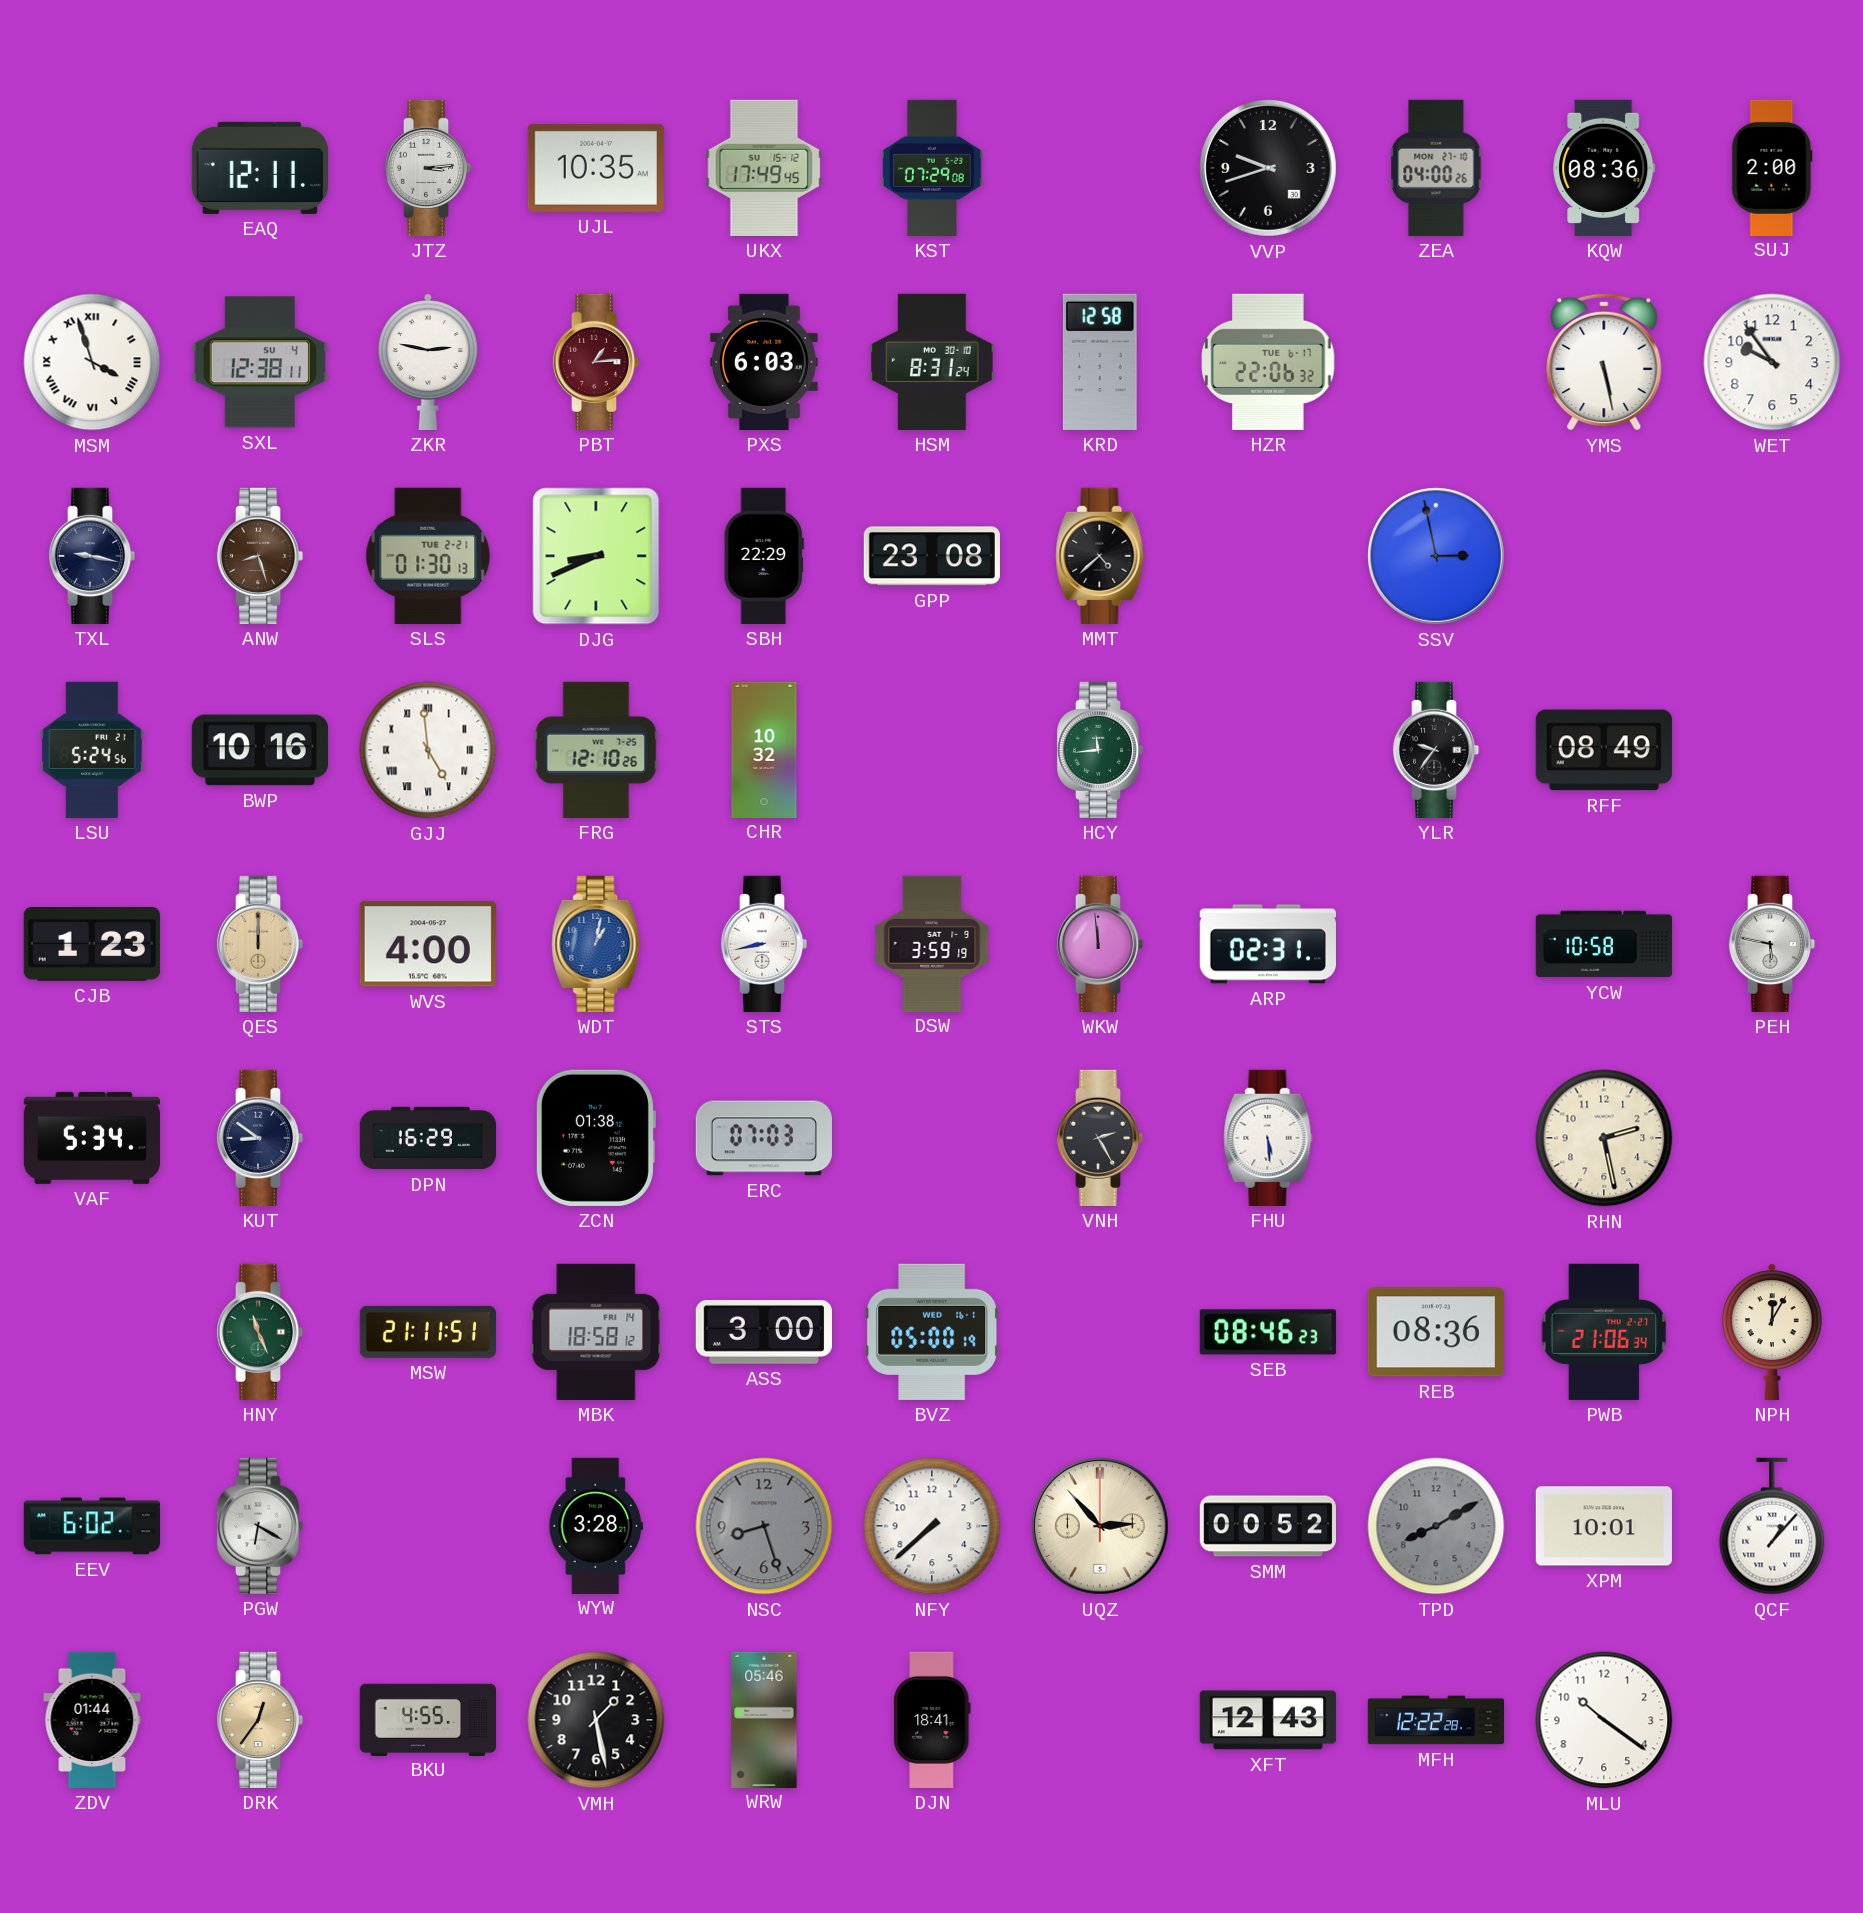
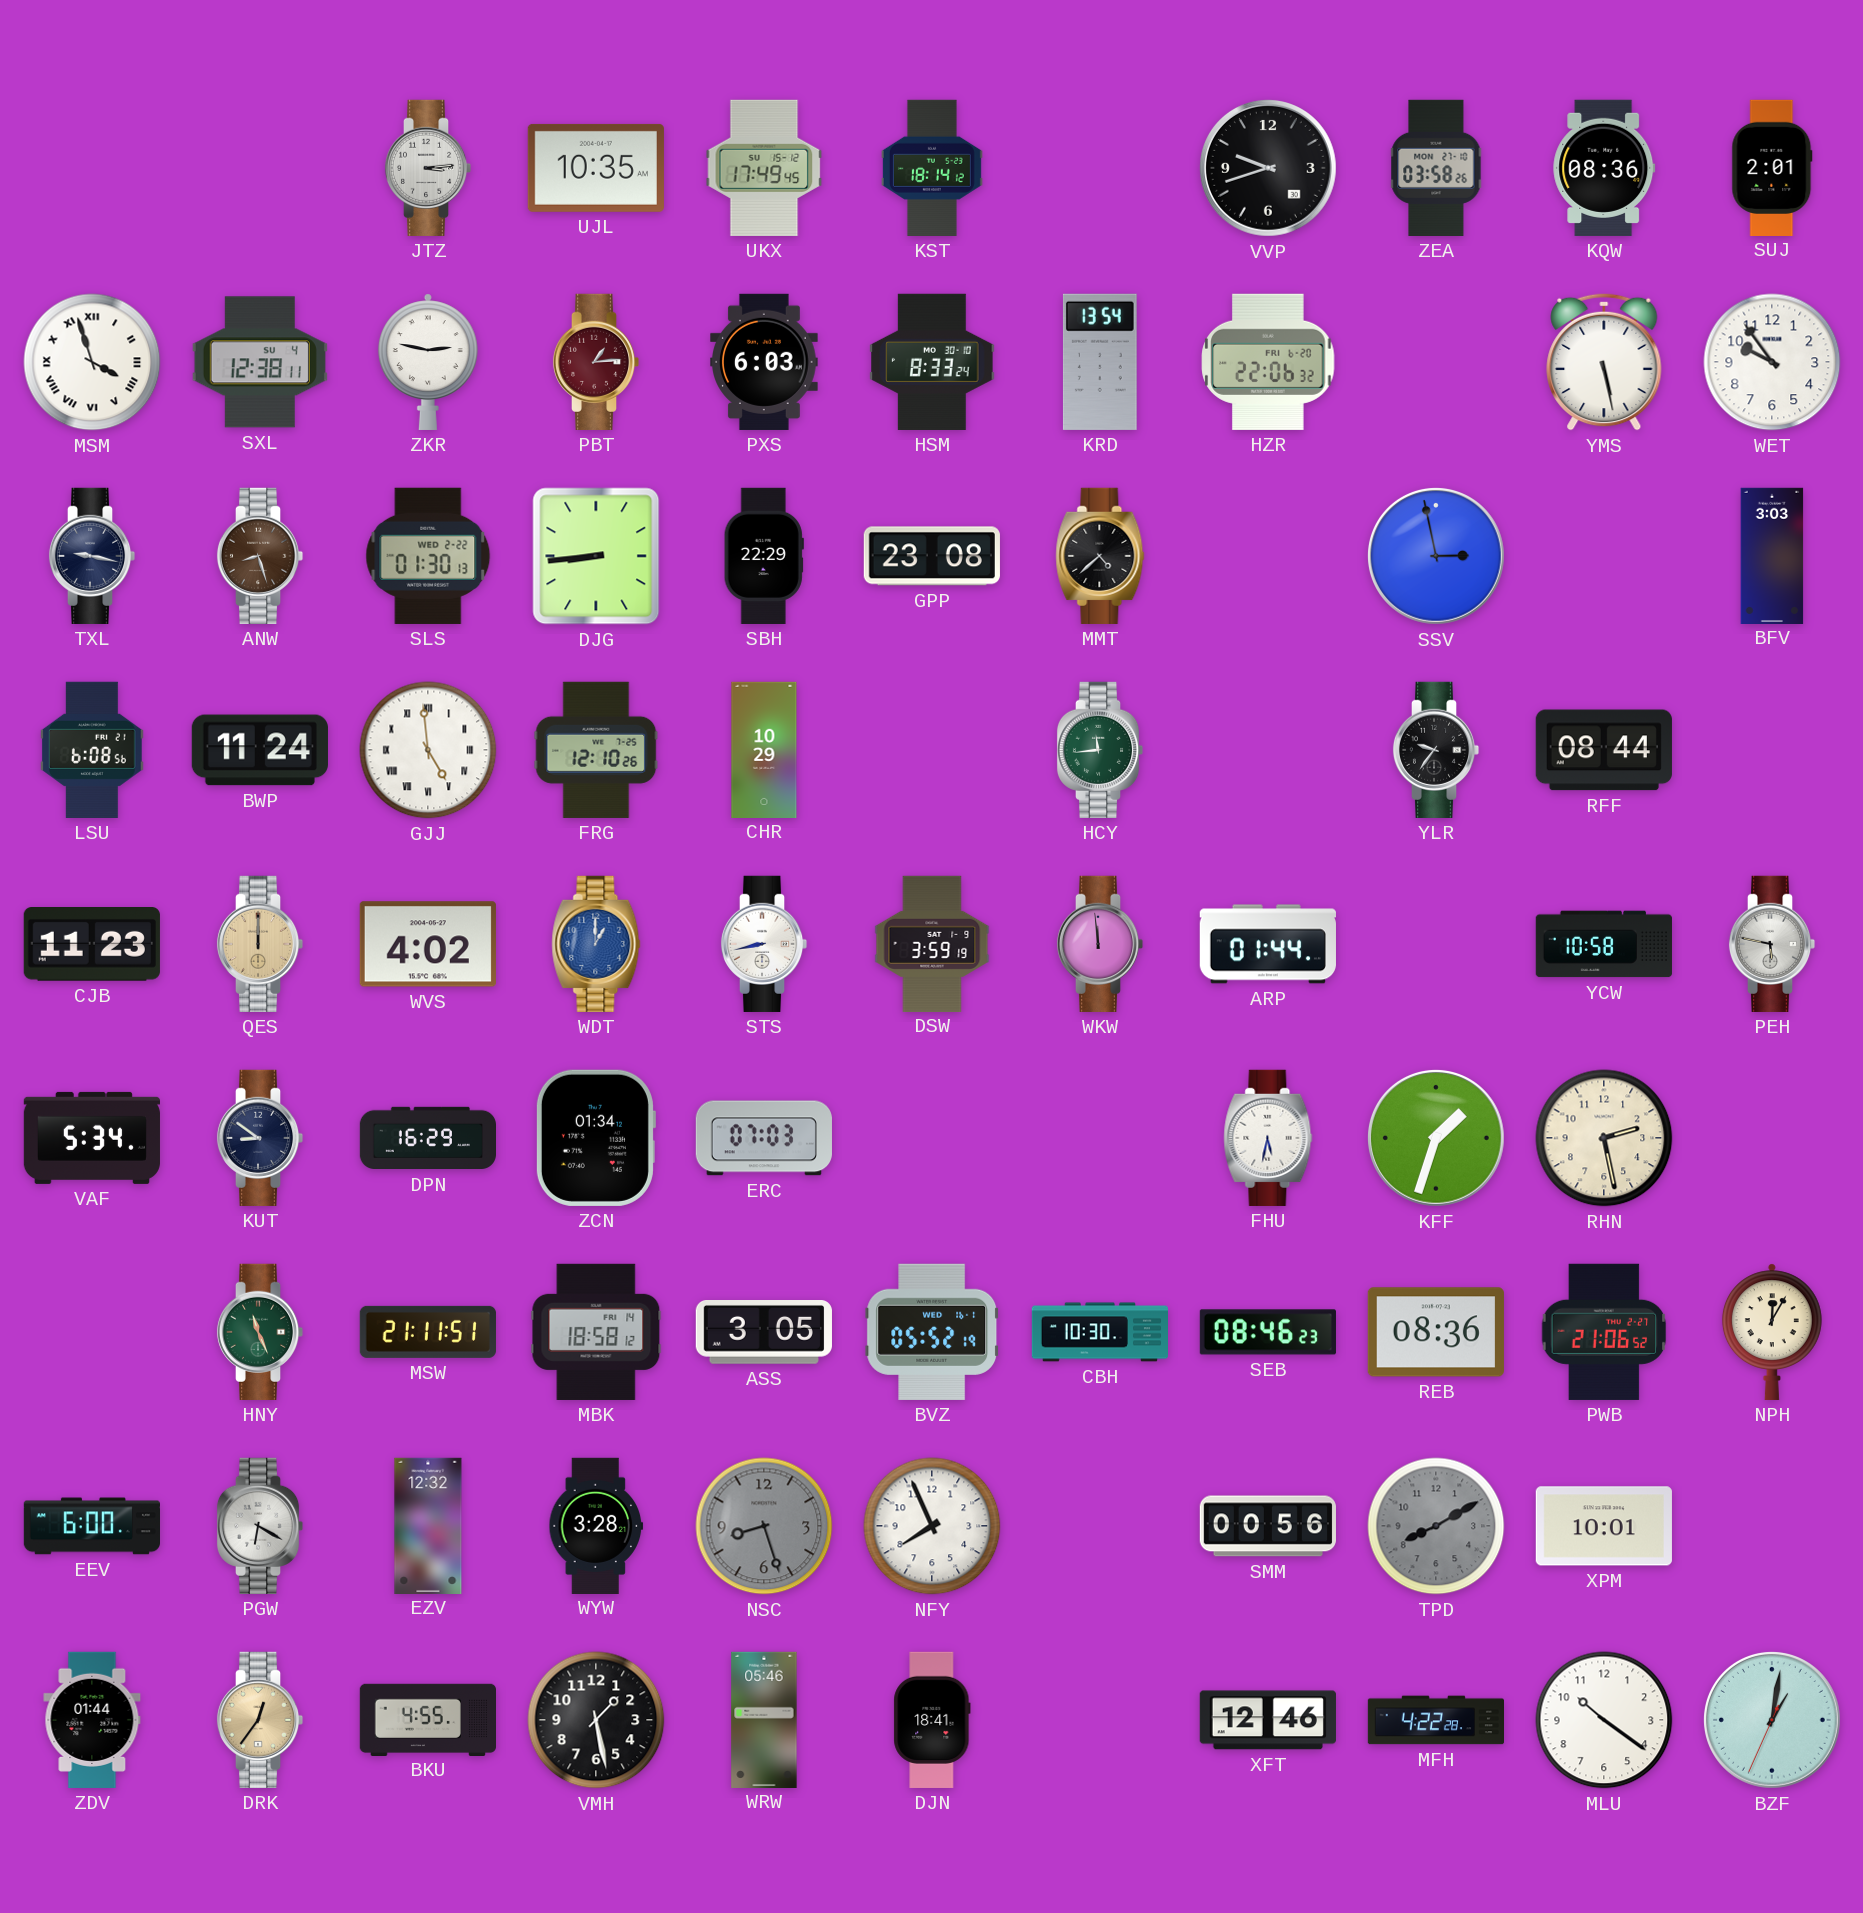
EAQ: 12:11 -> none (260, 168)
KST: 07:29 -> 18:14 (932, 168)
ZEA: 04:00 -> 03:58 (1436, 168)
SUJ: 2:00 -> 2:01 (1772, 167)
HSM: 8:31 -> 8:33 (932, 362)
KRD: 12:58 -> 13:54 (1100, 362)
HZR date: TUE 6-17 -> FRI 6-20 (1268, 362)
SLS date: TUE 2-21 -> WED 2-22 (428, 556)
DJG: 8:41 -> 8:44 (596, 556)
BFV: none -> 3:03 (1772, 555)
LSU: 5:24 -> 6:08 (93, 750)
BWP: 10:16 -> 11:24 (260, 750)
CHR: 10:32 -> 10:29 (764, 749)
RFF: 08:49 -> 08:44 (1604, 750)
CJB: 1:23 -> 11:23 (92, 945)
WVS: 4:00 -> 4:02 (428, 944)
WDT: 1:02 -> 1:00 (596, 944)
ARP: 02:31 -> 01:44 (1268, 944)
ZCN: 01:38 -> 01:34 (595, 1138)
VNH: 2:25 -> none (1100, 1138)
FHU: 5:29 -> 5:32 (1268, 1138)
KFF: none -> 1:33 (1436, 1138)
ASS: 3:00 -> 3:05 (764, 1333)
BVZ: 05:00 -> 05:52 (932, 1332)
CBH: none -> 10:30 (1099, 1332)
PWB: 21:06:34 -> 21:06:52 (1604, 1332)
EEV: 6:02 -> 6:00 (91, 1526)
EZV: none -> 12:32 (428, 1525)
NFY: 7:38 -> 7:56 (932, 1526)
UQZ: 2:53 -> none (1100, 1526)
SMM: 00:52 -> 00:56 (1268, 1526)
QCF: 1:07 -> none (1772, 1526)
XFT: 12:43 -> 12:46 (1268, 1720)
MFH: 12:22 -> 4:22 (1435, 1720)
BZF: none -> 1:01 (1772, 1720)
